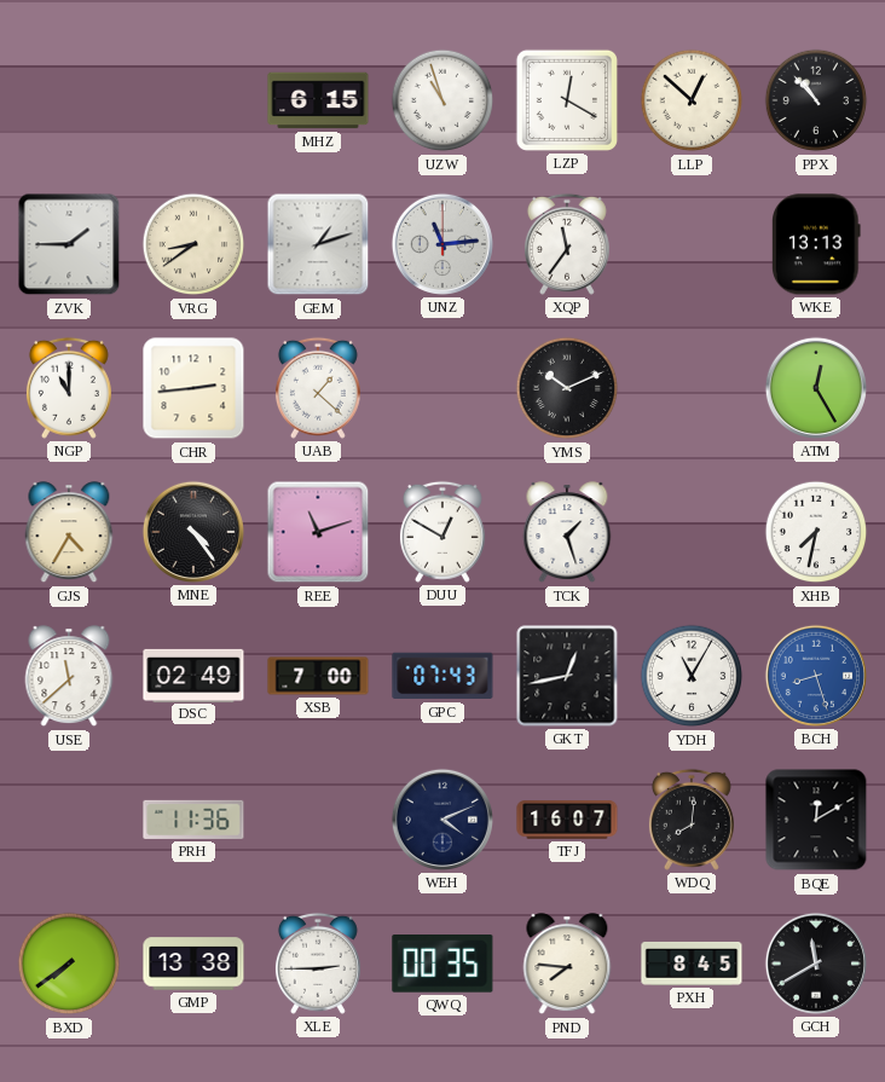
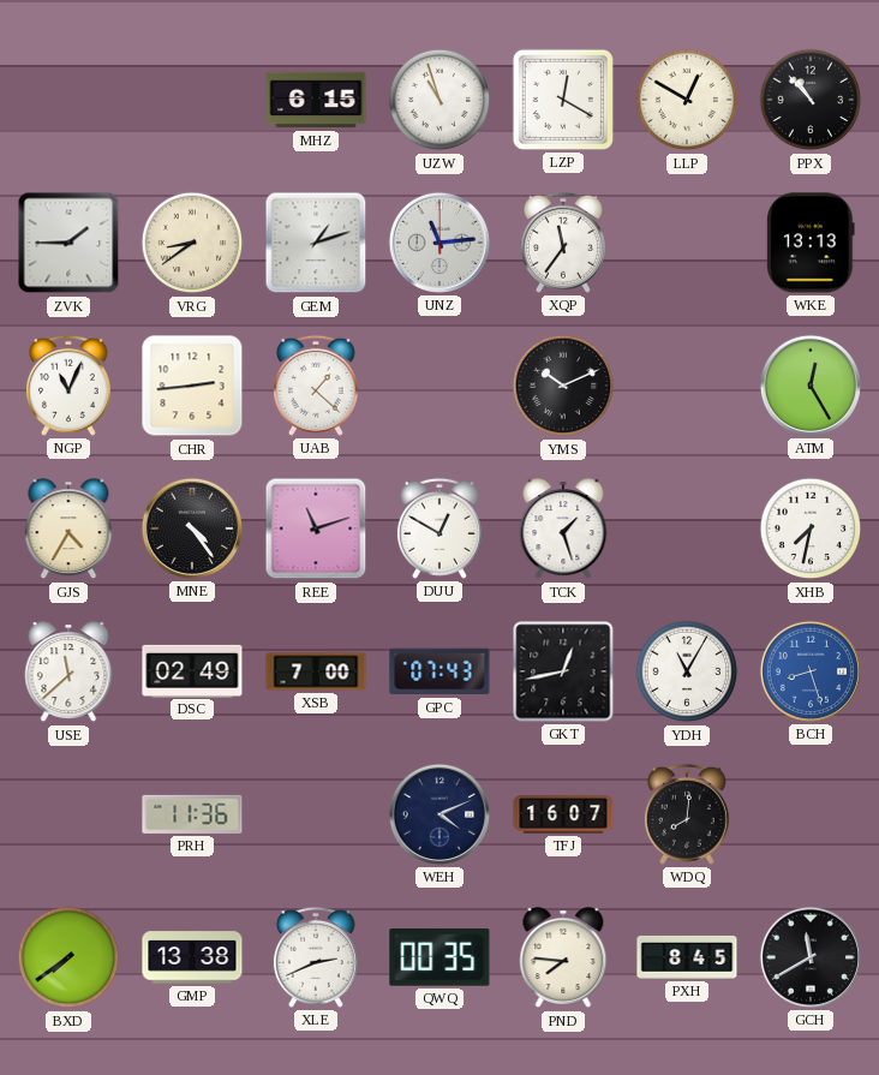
LLP: 12:52 -> 12:50 (687, 100)
NGP: 11:00 -> 11:04 (68, 386)
BQE: 12:10 -> none (816, 820)
XLE: 2:45 -> 2:41 (316, 957)
